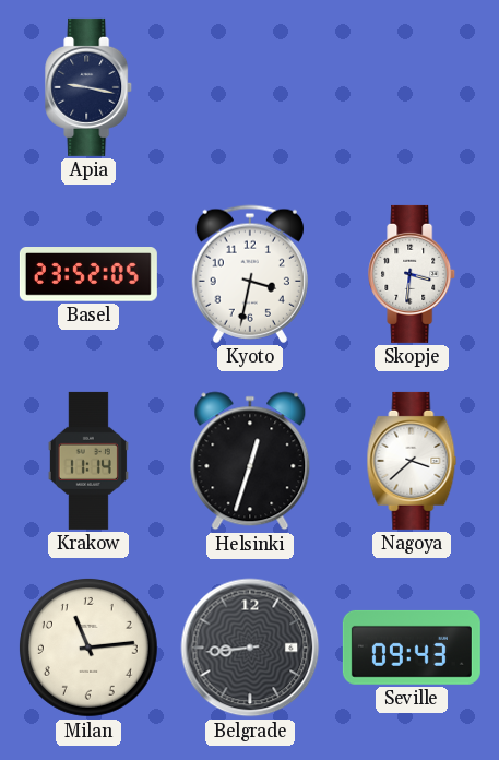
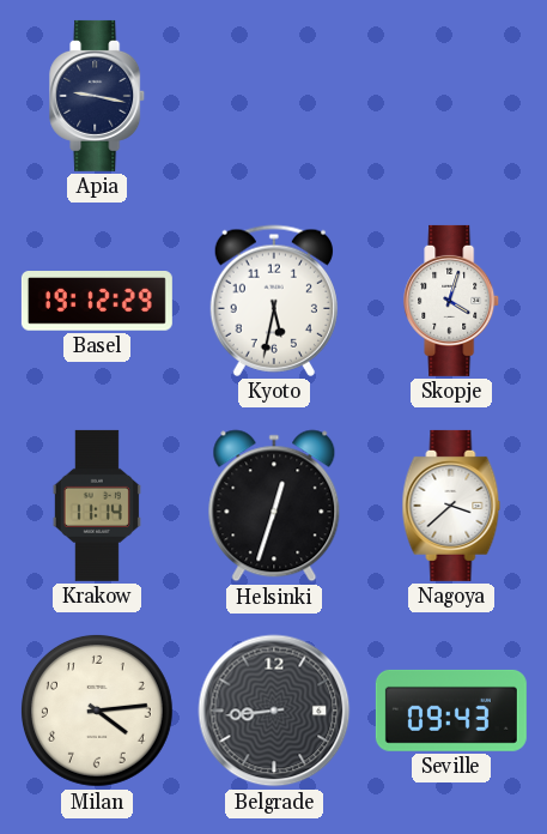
Basel: 23:52 -> 19:12 (97, 301)
Kyoto: 3:32 -> 5:32 (274, 301)
Skopje: 3:31 -> 4:03 (452, 301)
Milan: 11:14 -> 4:14 (97, 711)
